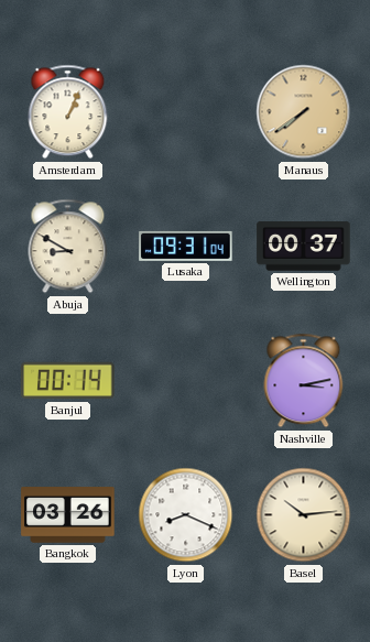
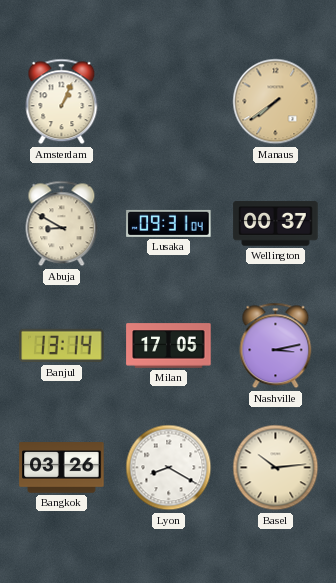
Banjul: 00:14 -> 13:14 (62, 346)
Milan: none -> 17:05 (169, 346)
Lyon: 8:19 -> 8:20 (169, 468)
